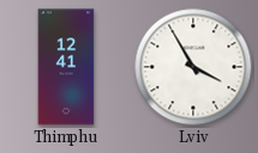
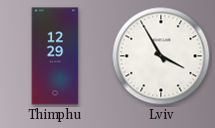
Thimphu: 12:41 -> 12:29 (55, 56)
